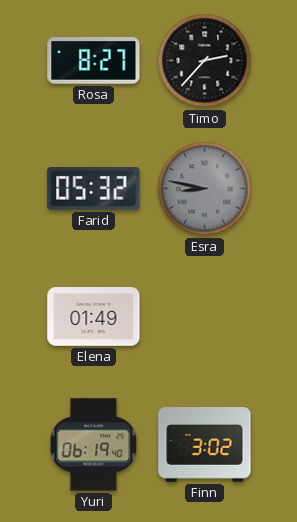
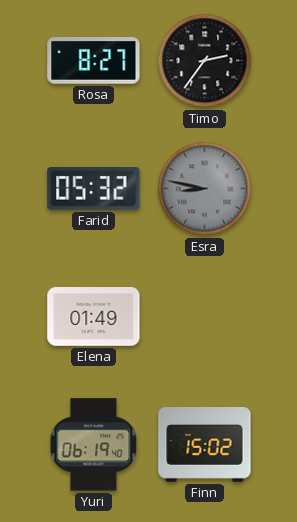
Timo: 2:37 -> 2:36 (205, 61)
Finn: 3:02 -> 15:02 (205, 445)
